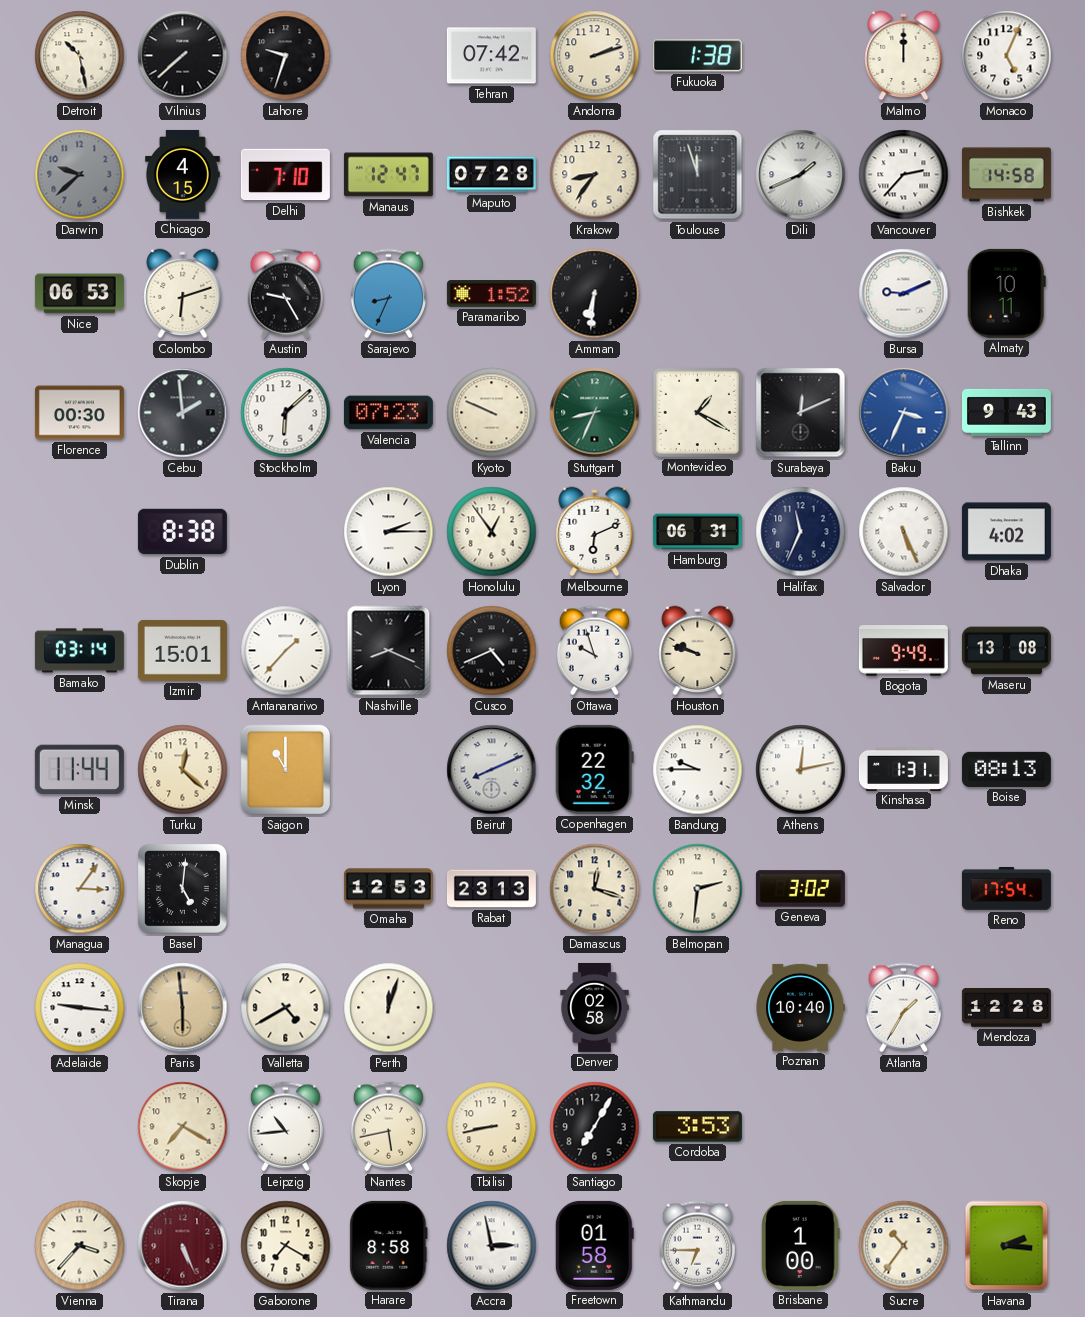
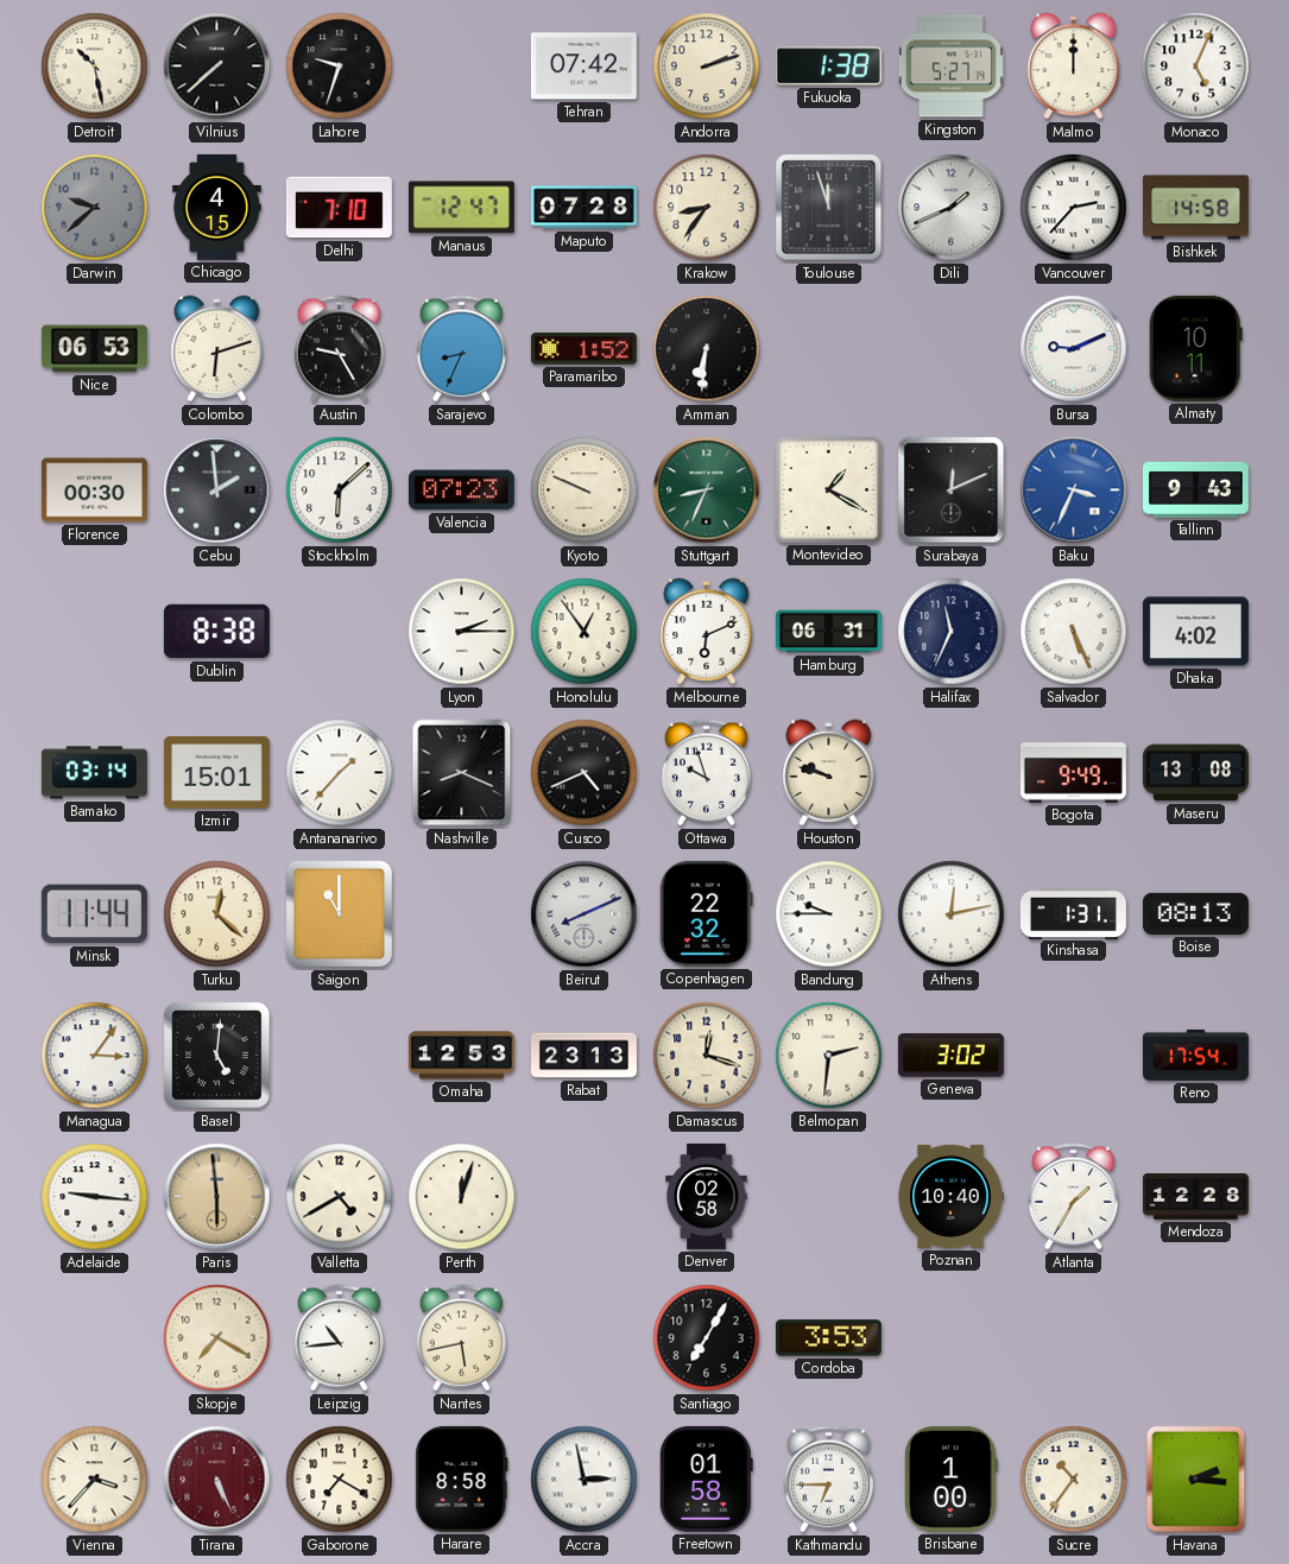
Kingston: none -> 5:27 (950, 67)
Tbilisi: 8:43 -> none (492, 1127)
